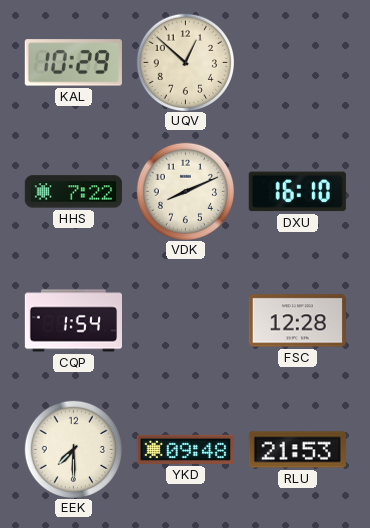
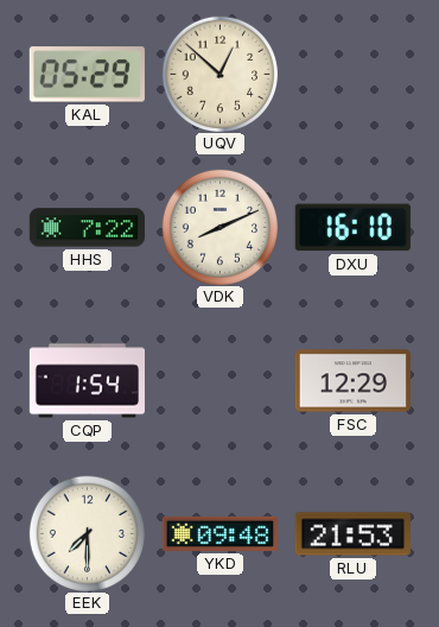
KAL: 10:29 -> 05:29 (87, 75)
FSC: 12:28 -> 12:29 (352, 381)
